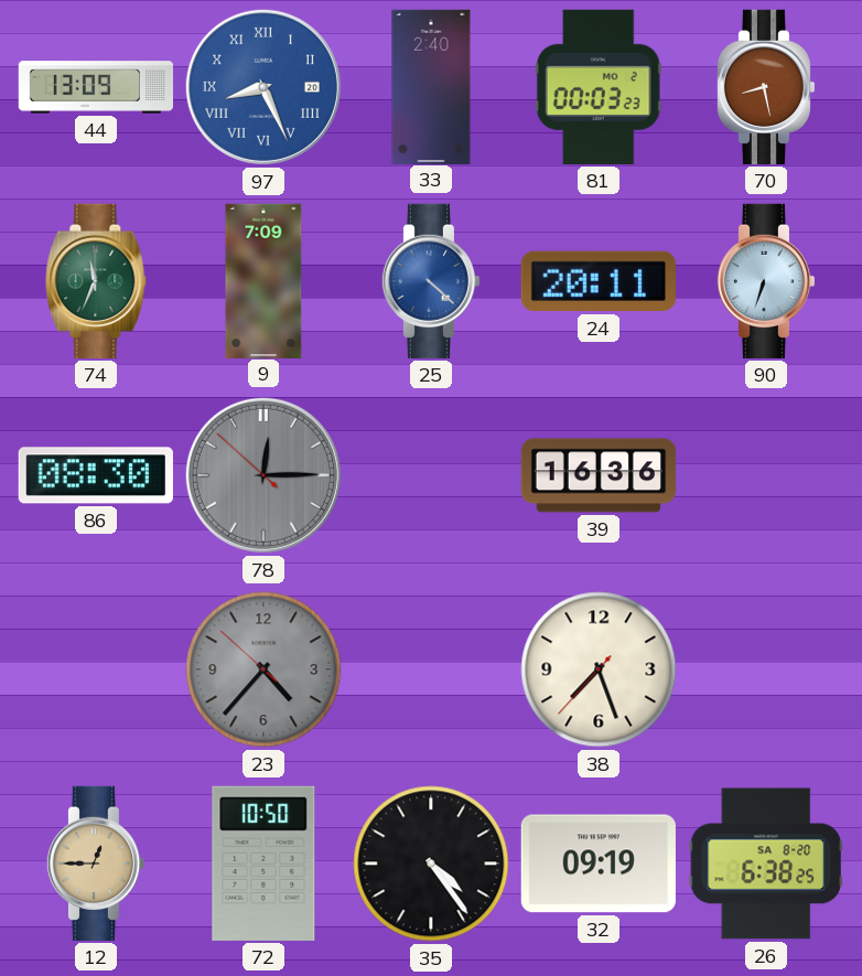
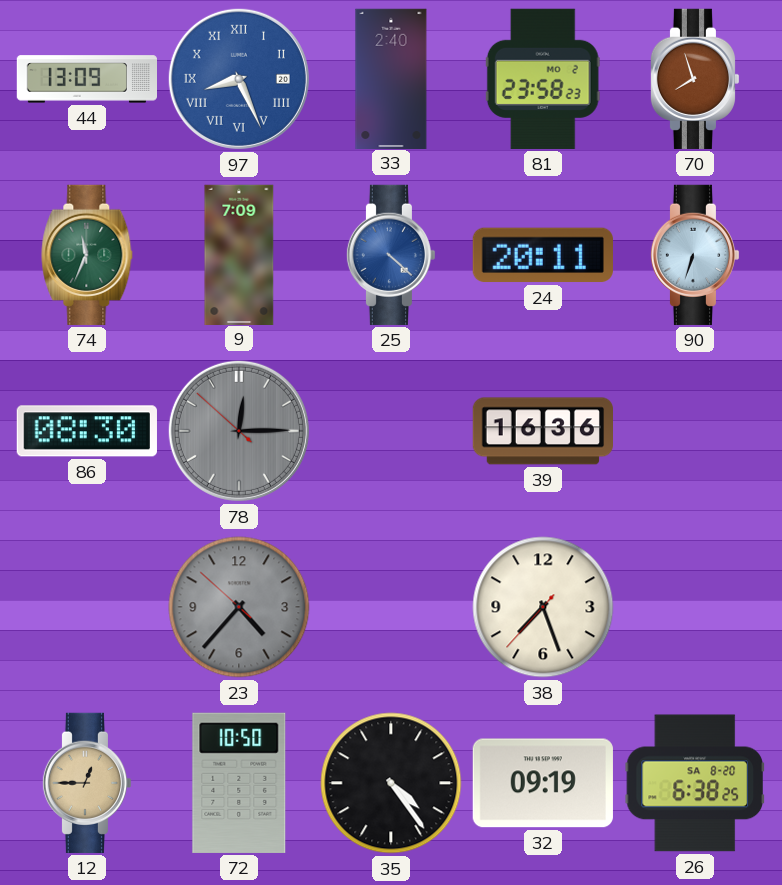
81: 00:03 -> 23:58 (543, 79)
70: 8:28 -> 7:57 (695, 79)
